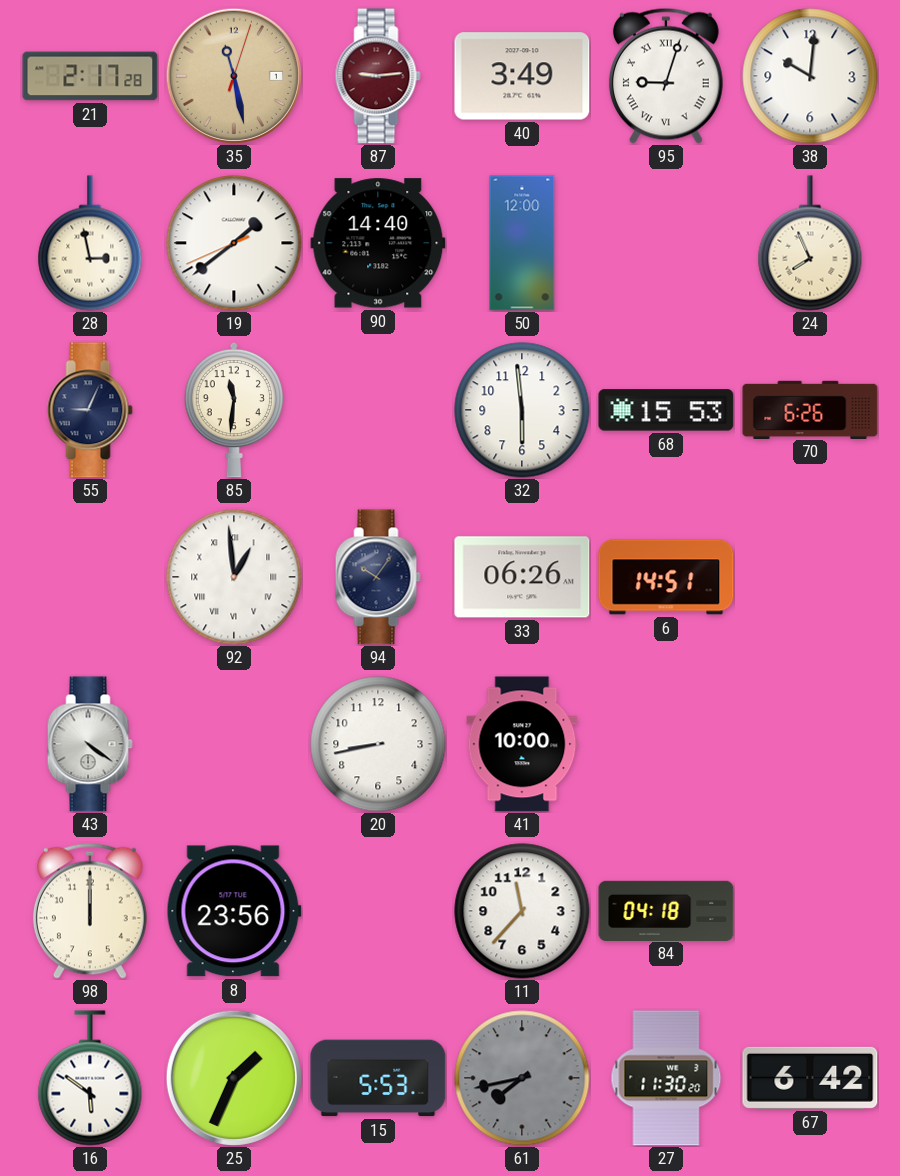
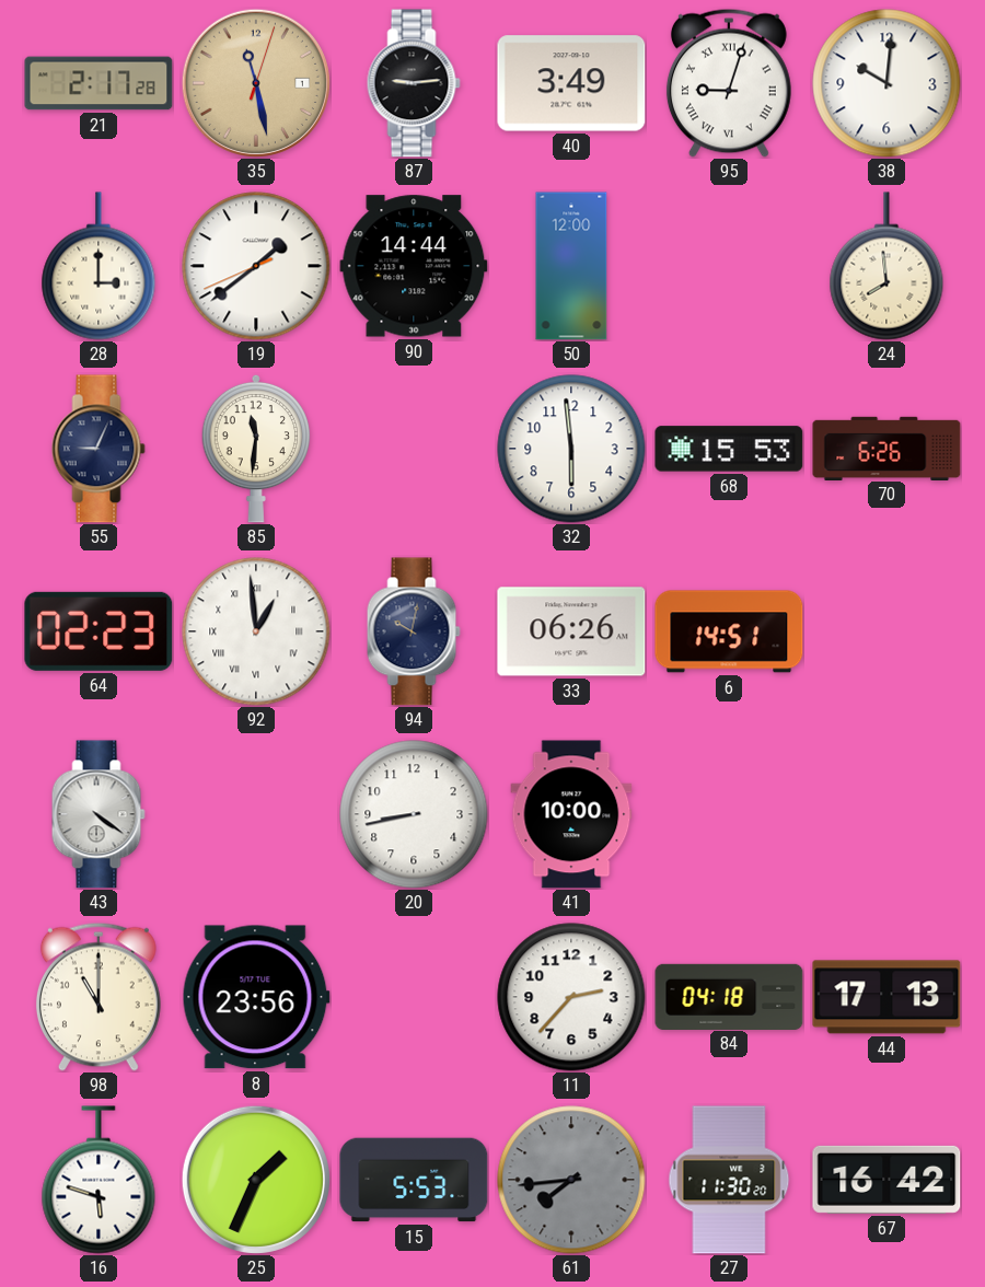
87 dial: burgundy -> black (414, 83)
28: 2:58 -> 3:00 (99, 266)
90: 14:40 -> 14:44 (414, 266)
24: 7:56 -> 7:59 (887, 266)
64: none -> 02:23 (99, 631)
94: 10:06 -> 10:02 (414, 631)
98: 12:00 -> 11:00 (99, 997)
11: 11:37 -> 2:37 (571, 997)
44: none -> 17:13 (887, 997)
16: 5:51 -> 5:48 (99, 1180)
61: 7:43 -> 7:44 (571, 1180)
67: 6:42 -> 16:42 (887, 1180)
